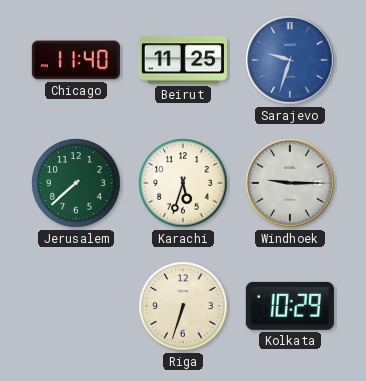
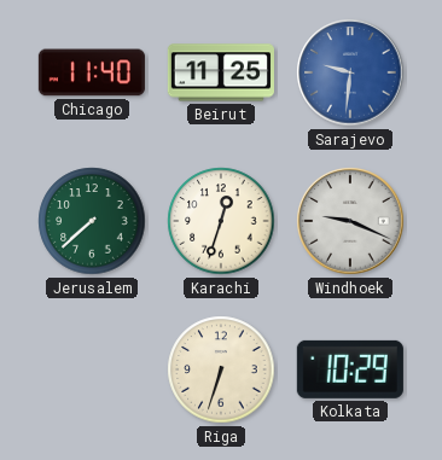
Sarajevo: 9:33 -> 9:31 (350, 72)
Karachi: 5:33 -> 12:33 (221, 221)
Windhoek: 9:15 -> 9:19 (350, 221)
